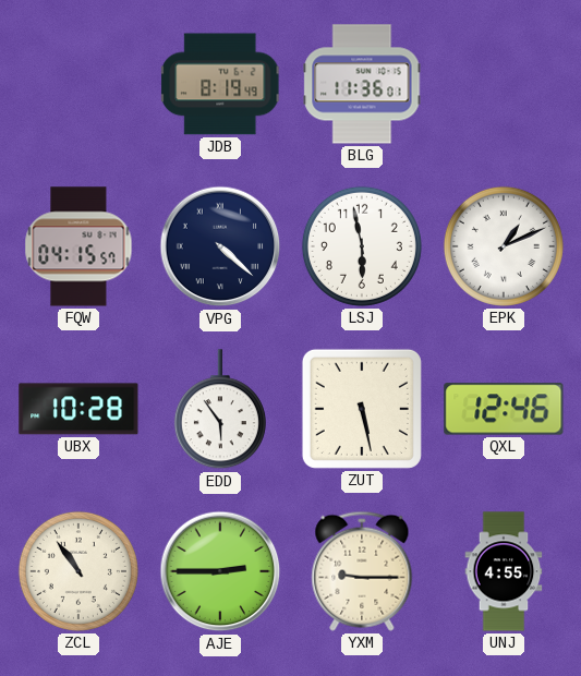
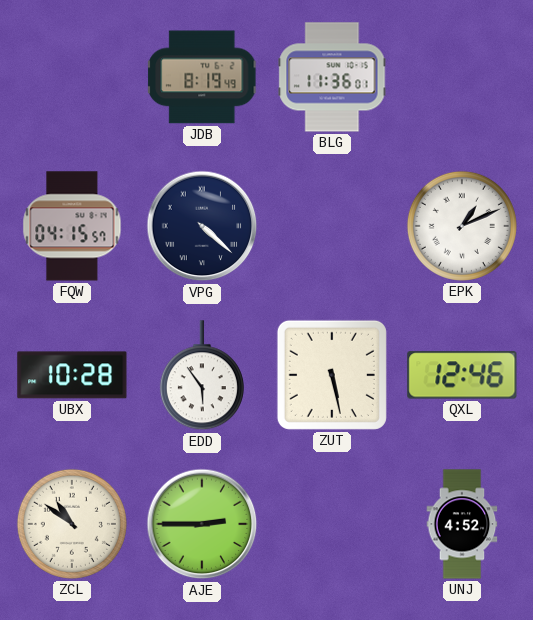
LSJ: 5:58 -> none (362, 246)
ZCL: 10:54 -> 10:51 (72, 524)
YXM: 9:15 -> none (362, 571)
UNJ: 4:55 -> 4:52 (462, 524)
